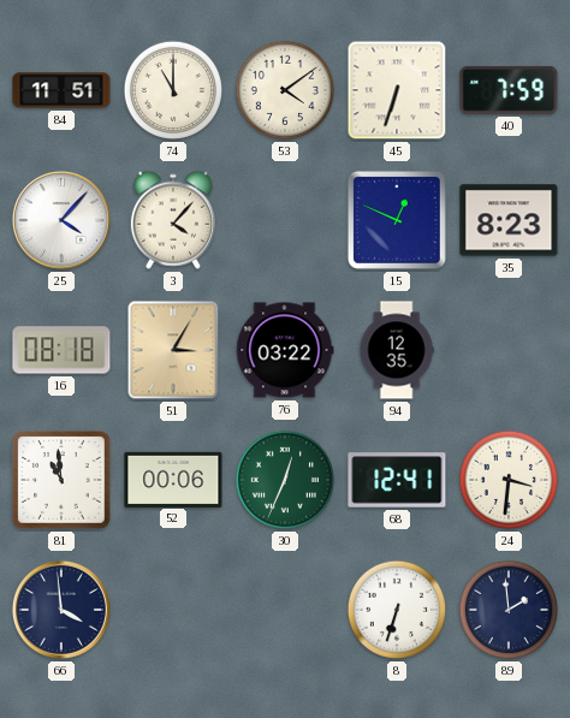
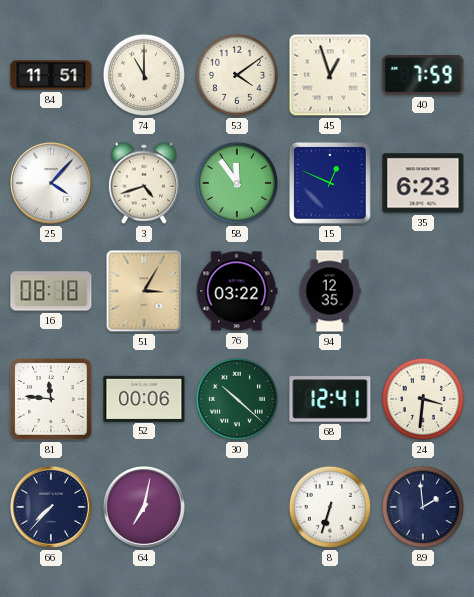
45: 6:33 -> 12:57 (330, 75)
3: 4:07 -> 4:42 (144, 183)
58: none -> 11:54 (237, 183)
35: 8:23 -> 6:23 (423, 183)
81: 10:59 -> 11:46 (51, 399)
30: 12:34 -> 10:22 (237, 399)
66: 3:59 -> 7:37 (51, 507)
64: none -> 7:02 (144, 507)
